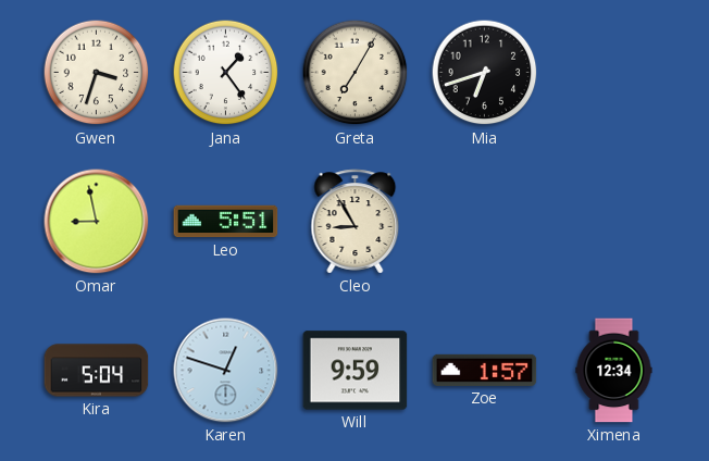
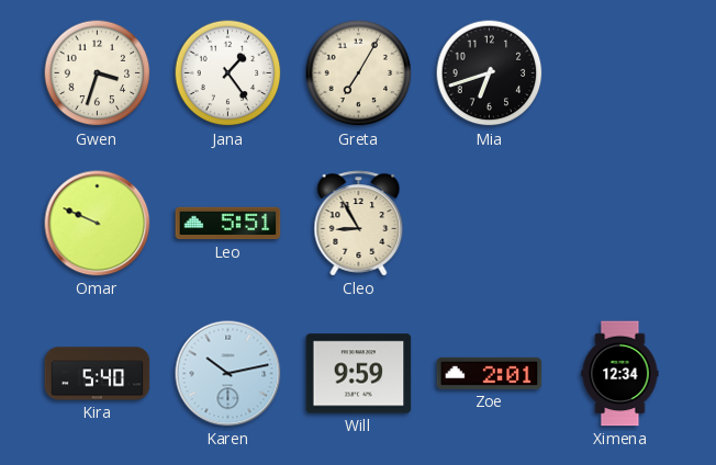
Omar: 8:58 -> 9:49 (98, 224)
Kira: 5:04 -> 5:40 (98, 374)
Karen: 12:48 -> 10:13 (228, 374)
Zoe: 1:57 -> 2:01 (490, 373)
